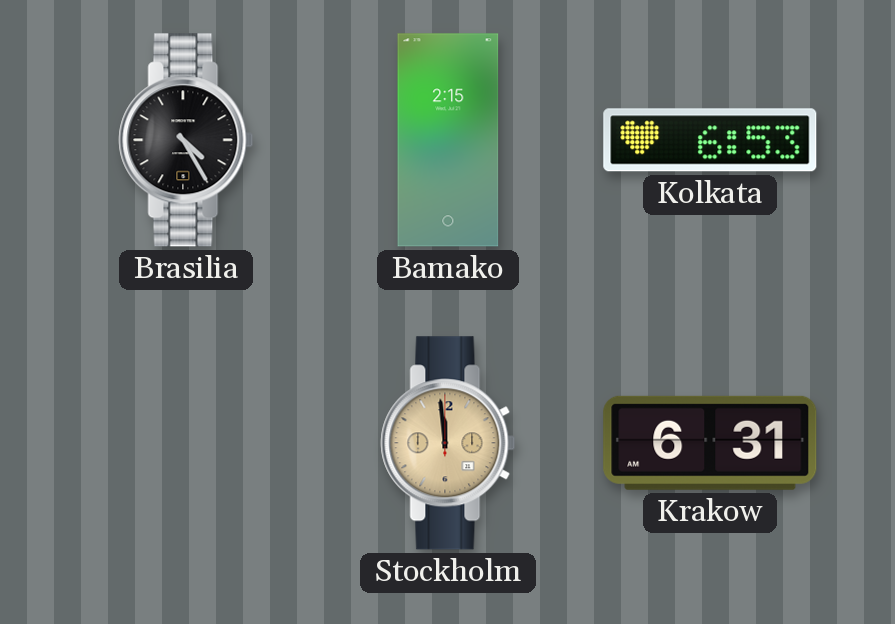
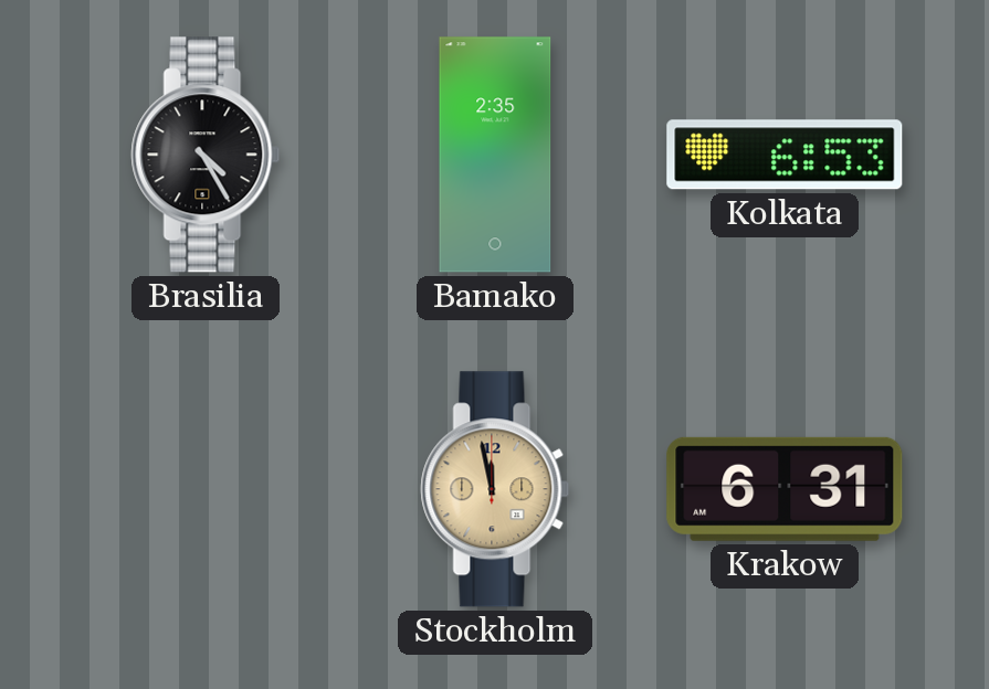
Bamako: 2:15 -> 2:35 (495, 155)
Stockholm: 11:59 -> 11:58 (495, 489)
